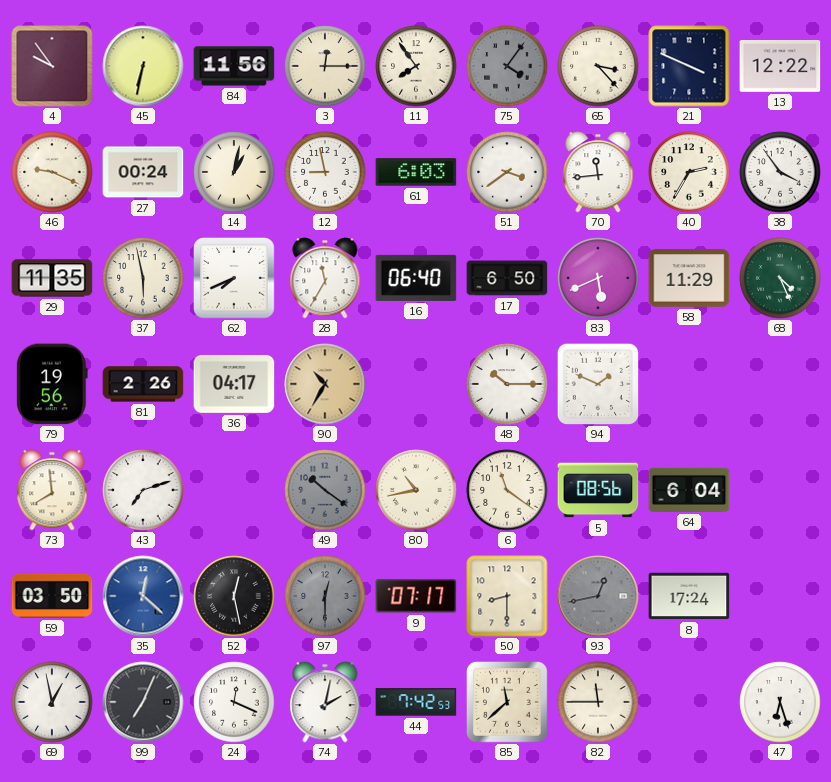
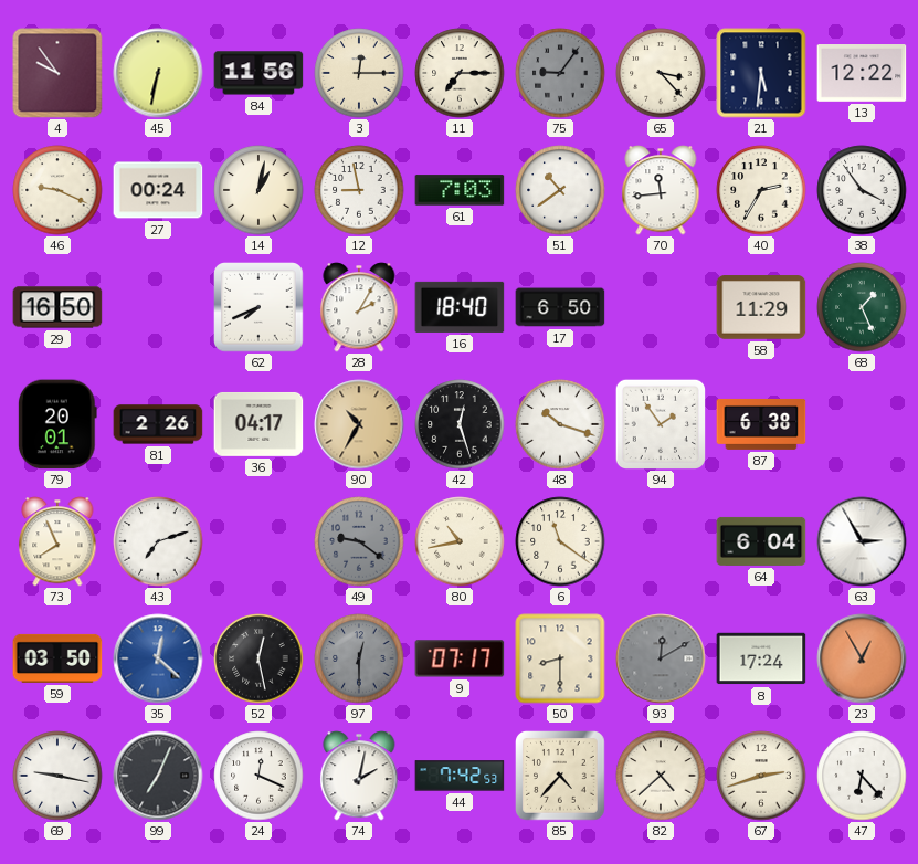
11: 7:54 -> 7:15 (460, 73)
75: 4:06 -> 9:06 (560, 73)
21: 3:49 -> 5:31 (761, 73)
61: 6:03 -> 7:03 (460, 190)
51: 3:39 -> 10:39 (560, 190)
29: 11:35 -> 16:50 (57, 307)
37: 5:58 -> none (143, 278)
28: 11:35 -> 2:05 (359, 307)
16: 06:40 -> 18:40 (460, 307)
83: 5:41 -> none (598, 278)
68: 4:26 -> 1:26 (862, 307)
79: 19:56 -> 20:01 (57, 424)
42: none -> 12:27 (460, 424)
48: 10:15 -> 10:18 (560, 424)
94: 1:49 -> 1:54 (660, 423)
87: none -> 6:38 (761, 424)
73: 7:59 -> 7:56 (57, 541)
49: 10:21 -> 9:21 (359, 541)
5: 08:56 -> none (598, 490)
63: none -> 2:55 (862, 541)
93: 12:43 -> 12:10 (661, 658)
23: none -> 12:55 (862, 658)
69: 12:58 -> 9:17 (57, 776)
85: 11:38 -> 4:37 (561, 777)
82: 11:45 -> 4:38 (661, 776)
67: none -> 2:42 (761, 776)
47: 6:27 -> 6:23 (862, 776)
